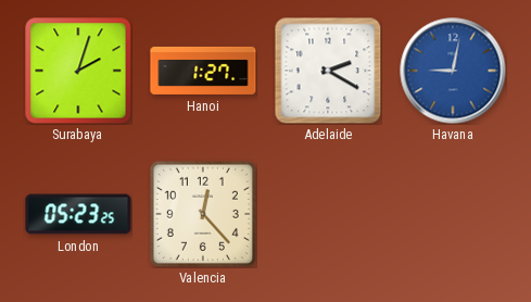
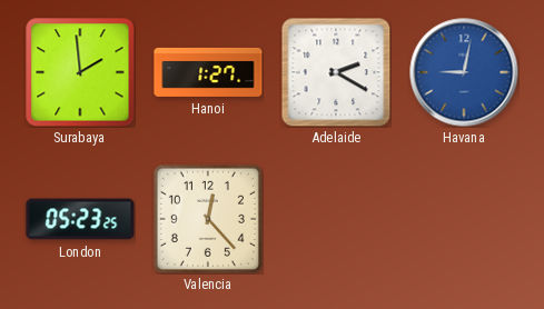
Surabaya: 2:03 -> 1:59 (80, 72)
